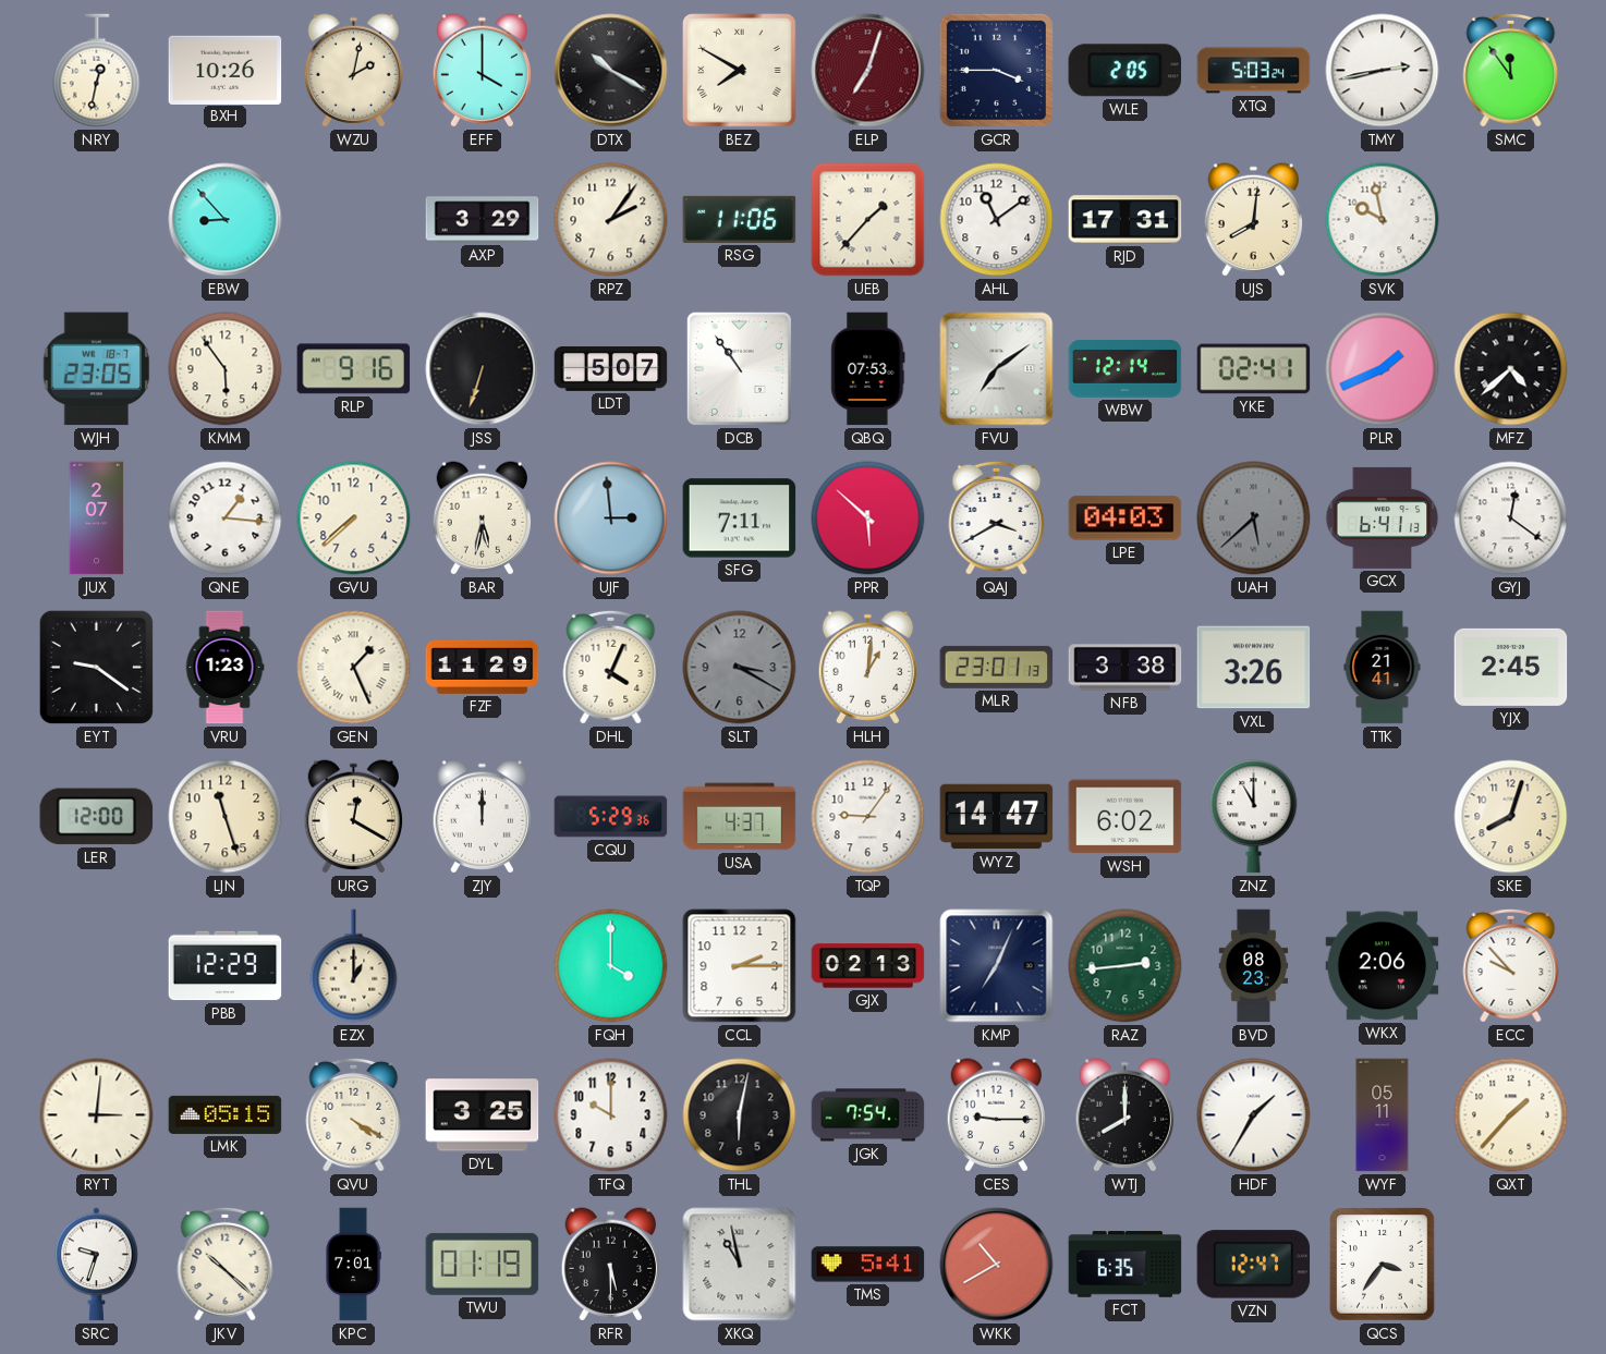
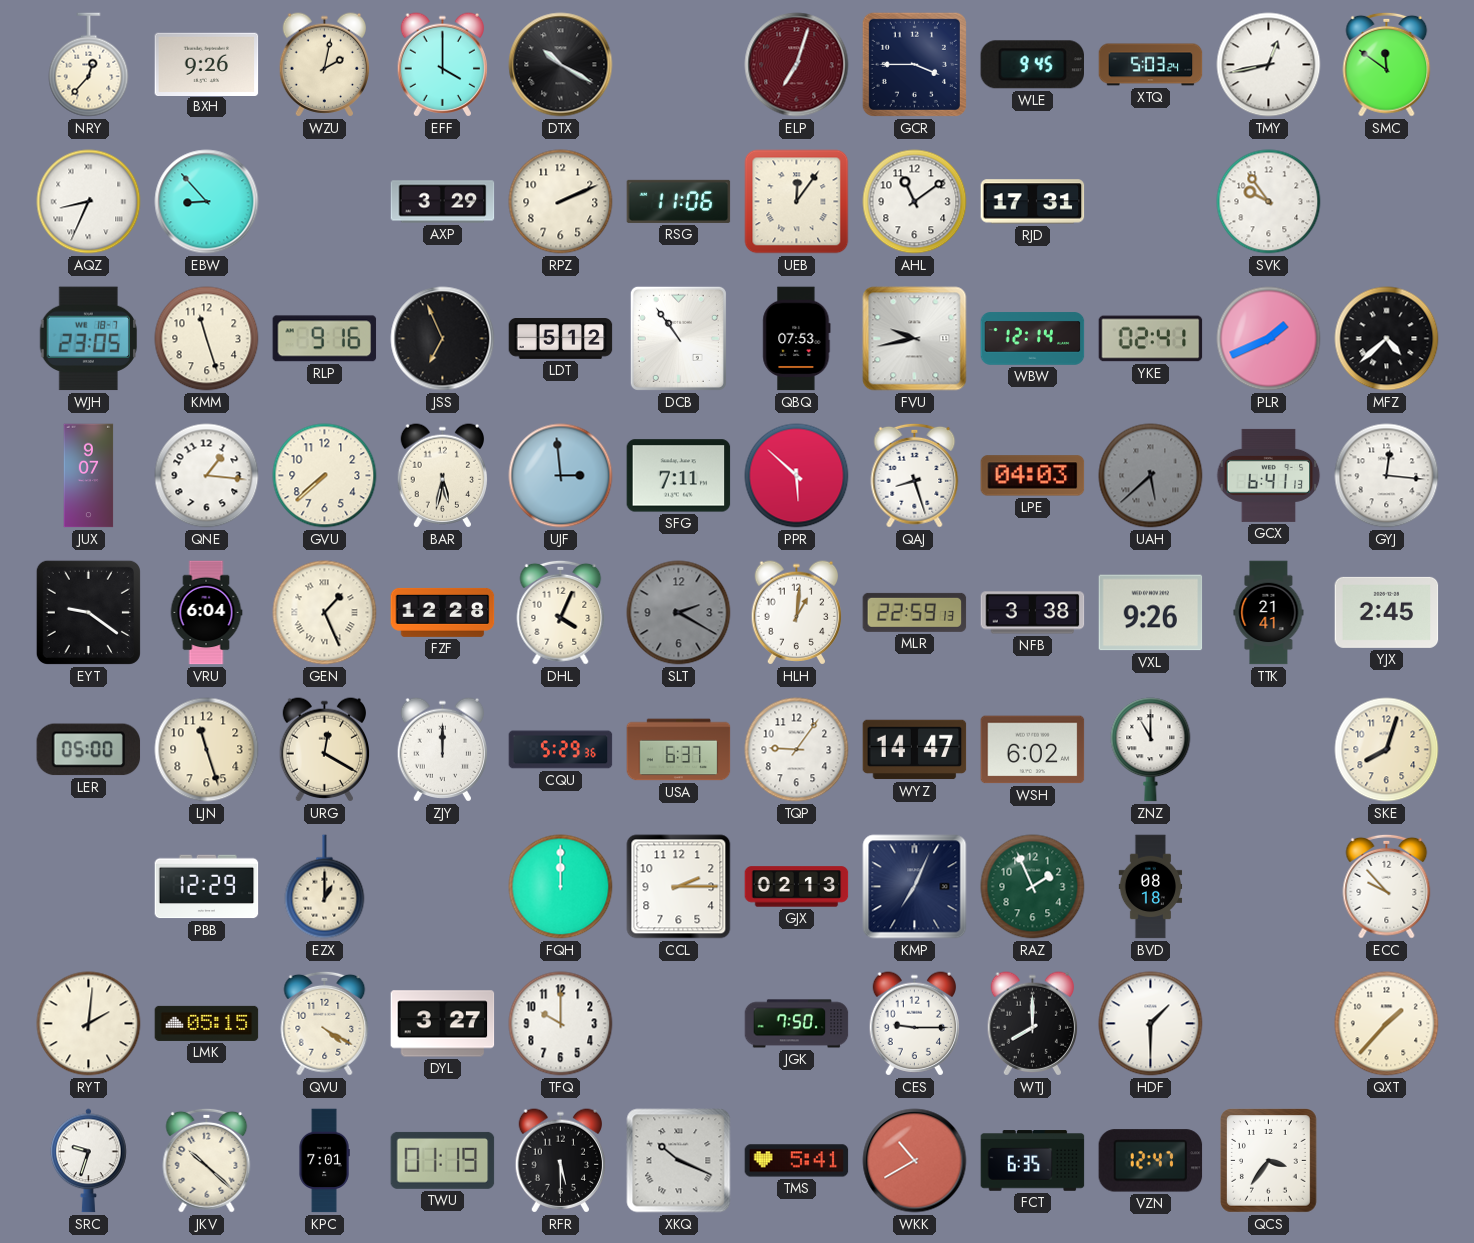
NRY: 12:32 -> 12:37 (89, 65)
BXH: 10:26 -> 9:26 (207, 64)
BEZ: 7:50 -> none (740, 71)
WLE: 2:05 -> 9:45 (1032, 65)
TMY: 2:43 -> 12:43 (1269, 65)
SMC: 11:54 -> 11:51 (1387, 64)
AQZ: none -> 8:34 (89, 202)
RPZ: 2:06 -> 2:11 (561, 202)
UEB: 1:37 -> 12:06 (797, 202)
UJS: 8:01 -> none (1253, 220)
SVK: 9:58 -> 9:54 (1269, 202)
KMM: 5:54 -> 11:27 (207, 339)
JSS: 6:33 -> 6:56 (443, 339)
LDT: 5:07 -> 5:12 (561, 339)
FVU: 7:09 -> 9:43 (915, 339)
JUX: 2:07 -> 9:07 (89, 476)
QAJ: 3:40 -> 8:27 (915, 475)
GYJ: 12:21 -> 12:16 (1387, 476)
VRU: 1:23 -> 6:04 (206, 613)
FZF: 11:29 -> 12:28 (443, 612)
SLT: 3:20 -> 2:20 (679, 613)
MLR: 23:01 -> 22:59 (915, 612)
VXL: 3:26 -> 9:26 (1151, 613)
LER: 12:00 -> 05:00 (89, 750)
USA: 4:37 -> 6:37 (679, 750)
FQH: 4:00 -> 12:00 (561, 887)
RAZ: 2:44 -> 1:56 (1033, 887)
BVD: 08:23 -> 08:18 (1151, 887)
WKX: 2:06 -> none (1383, 966)
RYT: 3:01 -> 2:01 (89, 1024)
DYL: 3:25 -> 3:27 (443, 1024)
THL: 6:02 -> none (740, 1115)
JGK: 7:54 -> 7:50 (797, 1024)
HDF: 1:35 -> 1:30 (1151, 1024)
WYF: 05:11 -> none (1383, 1115)
XKQ: 10:58 -> 10:19 (679, 1161)
